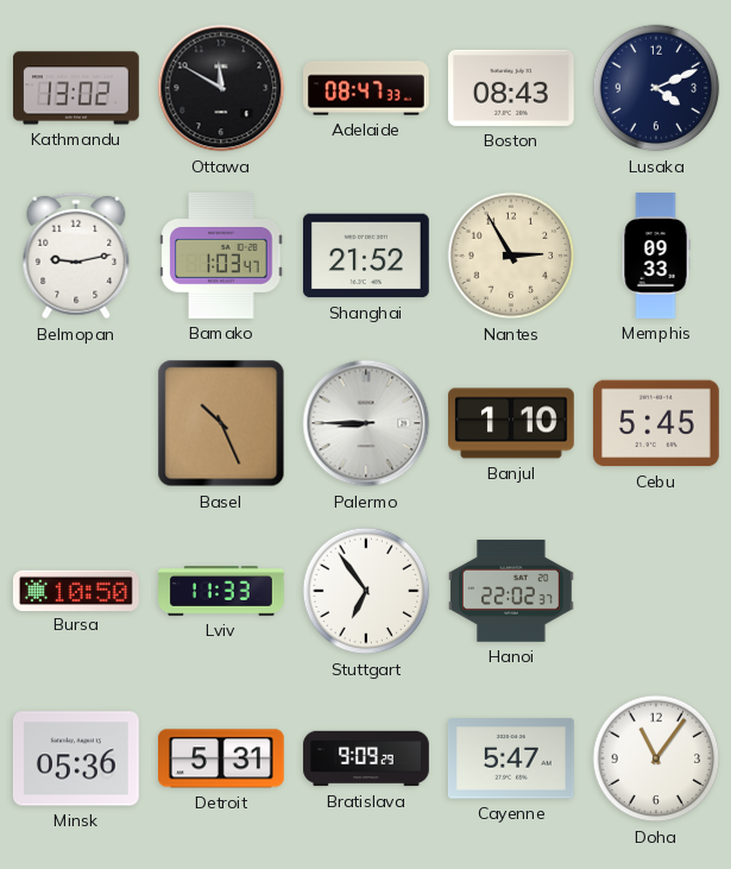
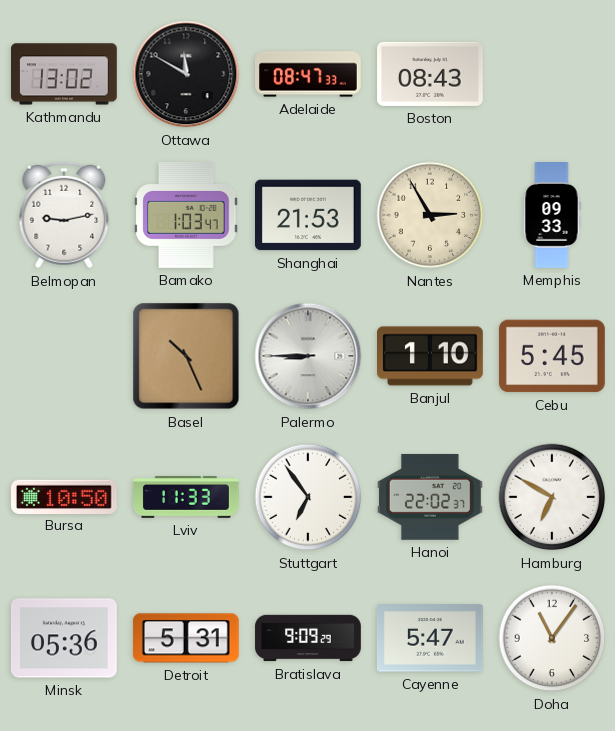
Lusaka: 4:11 -> none (656, 88)
Shanghai: 21:52 -> 21:53 (309, 215)
Hamburg: none -> 6:50 (552, 497)
